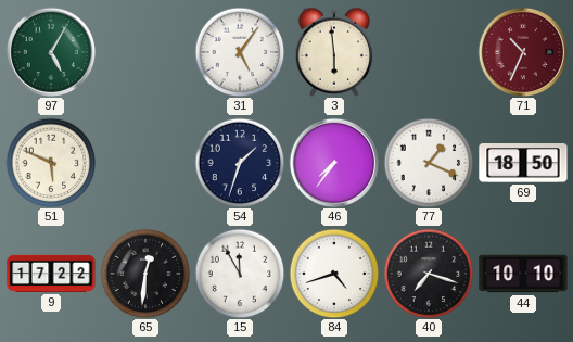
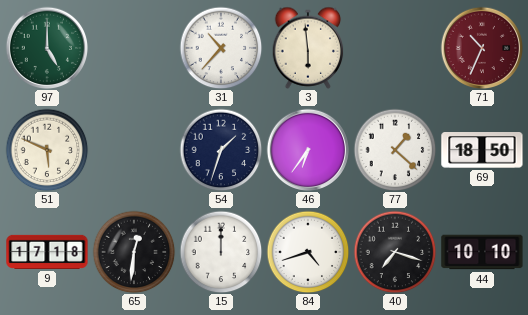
97: 5:05 -> 5:00 (46, 47)
31: 5:06 -> 10:37 (221, 48)
46: 7:36 -> 6:36 (307, 149)
77: 1:19 -> 1:22 (395, 150)
9: 17:22 -> 17:18 (47, 252)
15: 11:55 -> 12:00 (221, 252)
